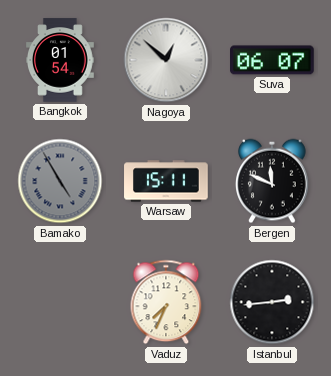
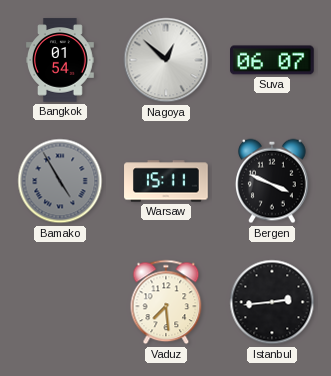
Bergen: 11:49 -> 3:49 (273, 181)
Vaduz: 7:34 -> 7:29 (166, 302)
